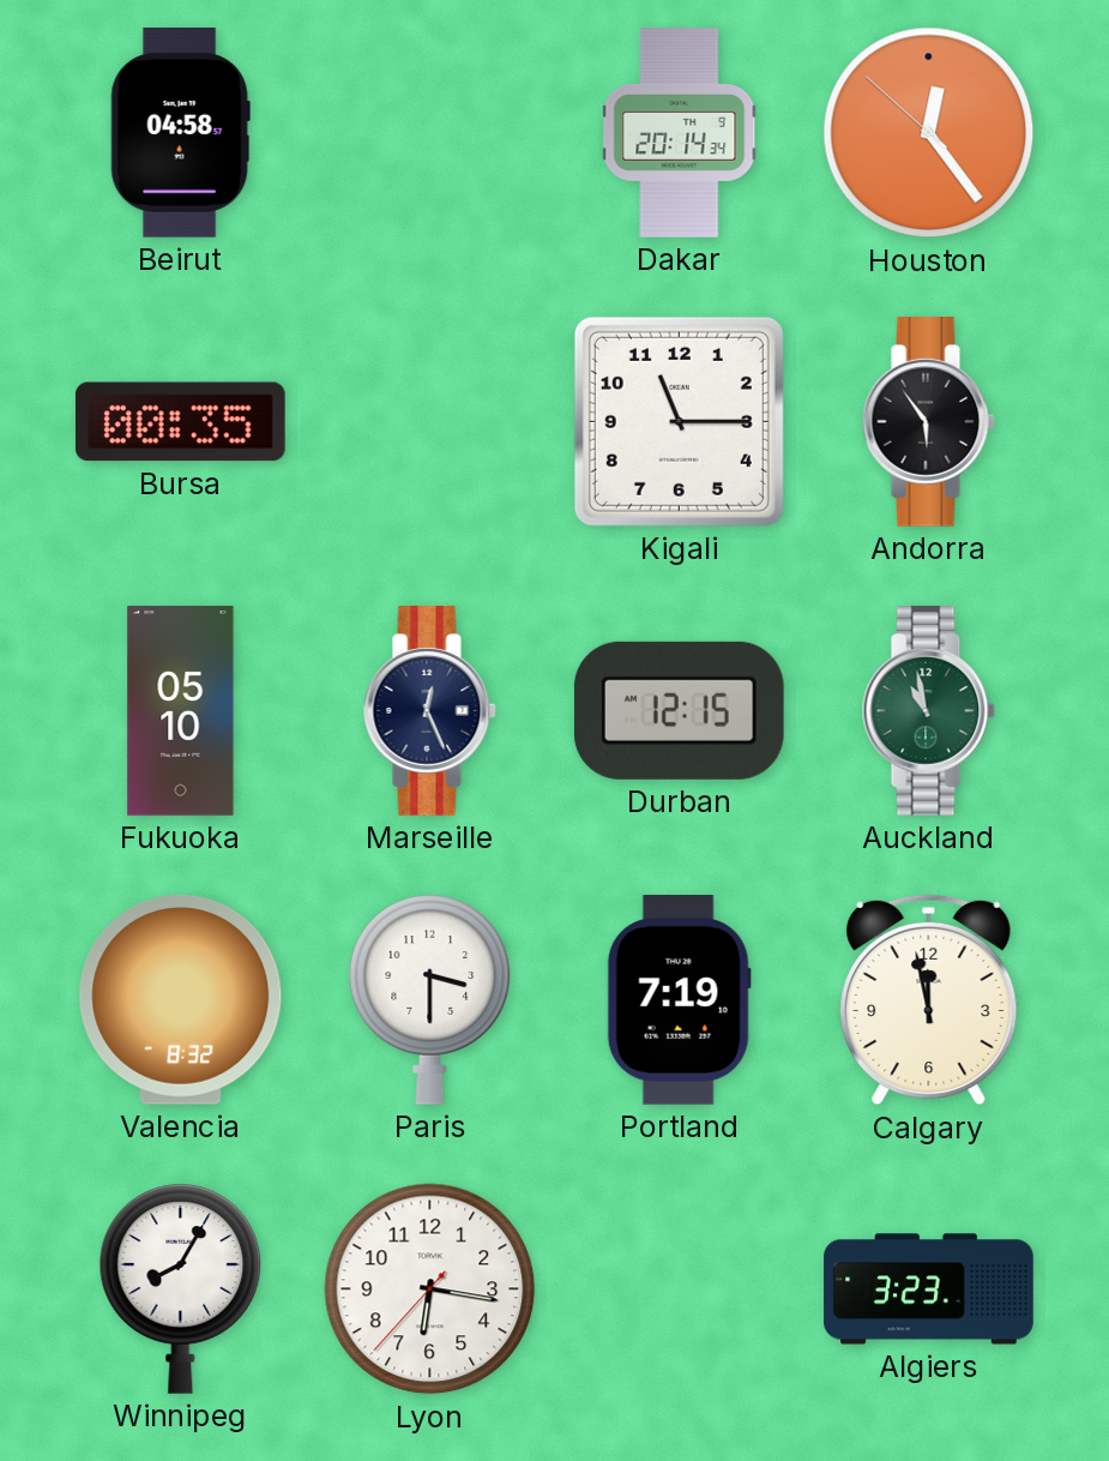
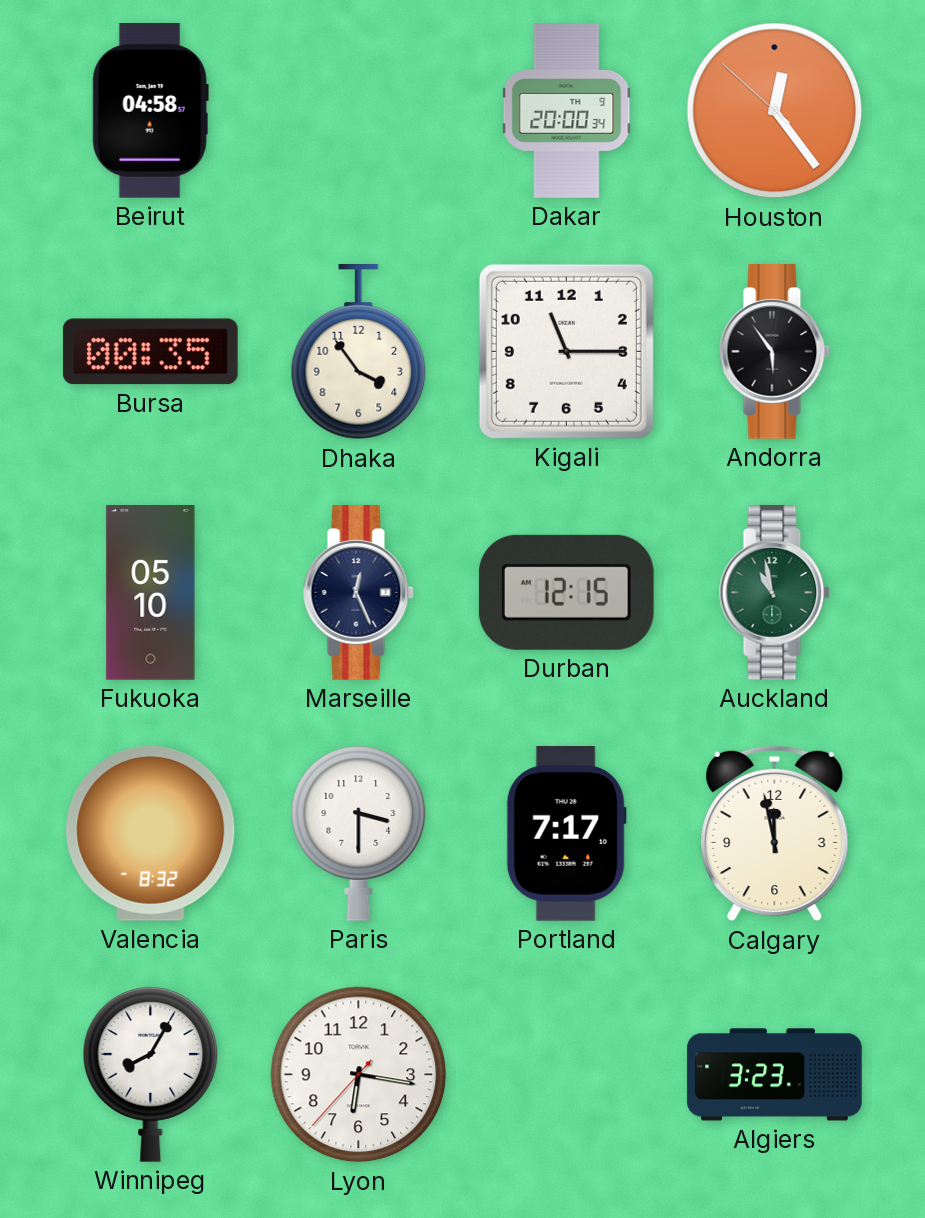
Dakar: 20:14 -> 20:00 (567, 111)
Dhaka: none -> 3:54 (359, 353)
Portland: 7:19 -> 7:17 (566, 834)
